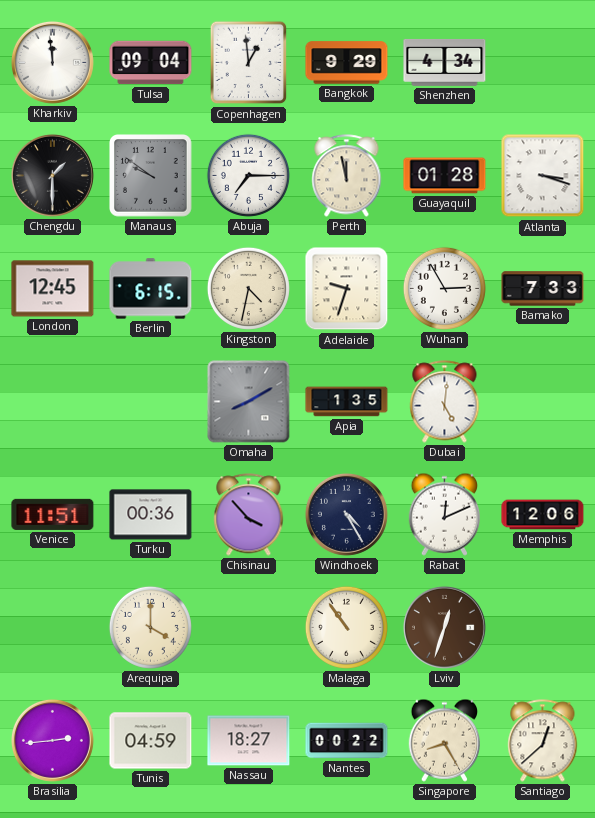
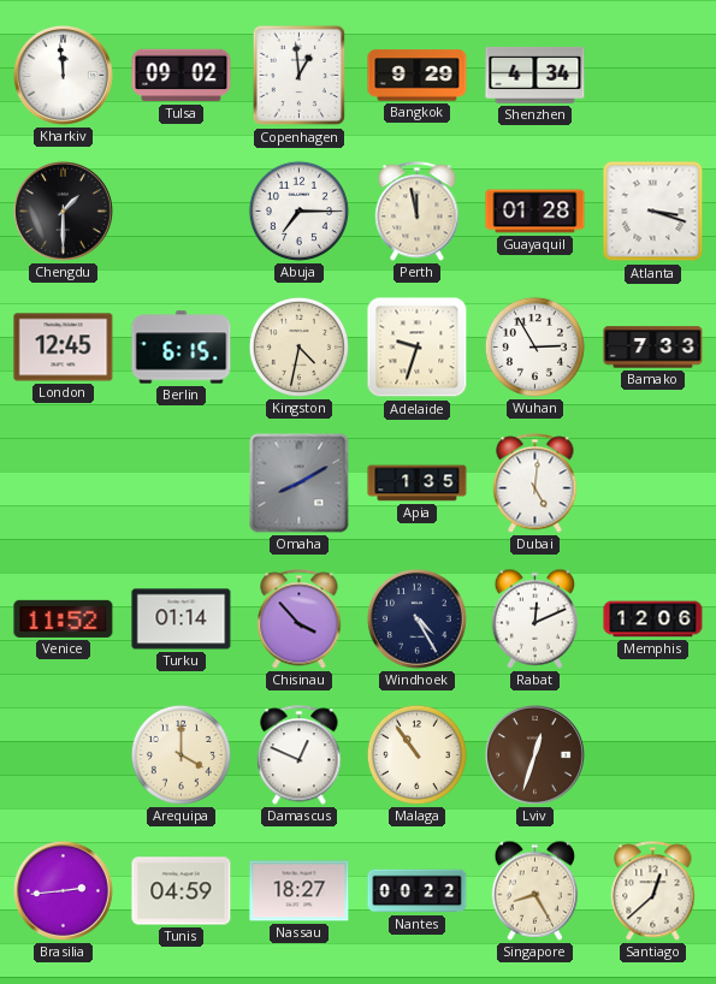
Tulsa: 09:04 -> 09:02 (182, 76)
Manaus: 9:51 -> none (151, 176)
Venice: 11:51 -> 11:52 (64, 618)
Turku: 00:36 -> 01:14 (182, 620)
Damascus: none -> 12:49 (300, 755)
